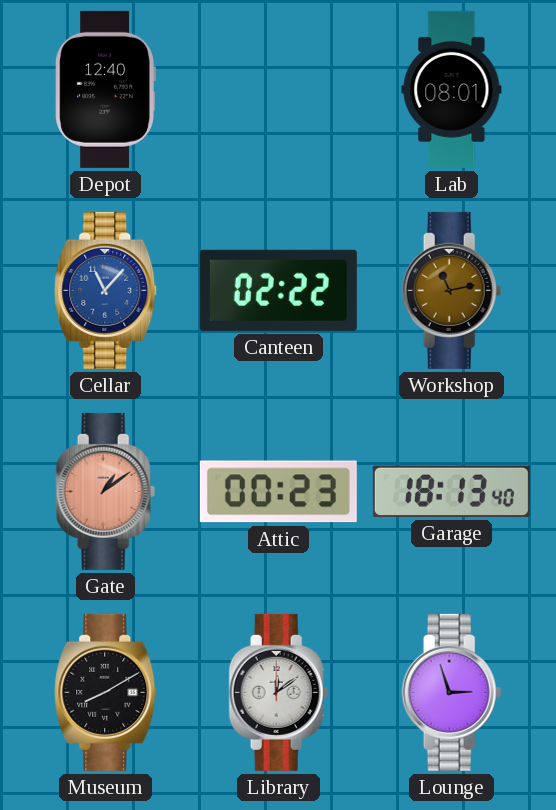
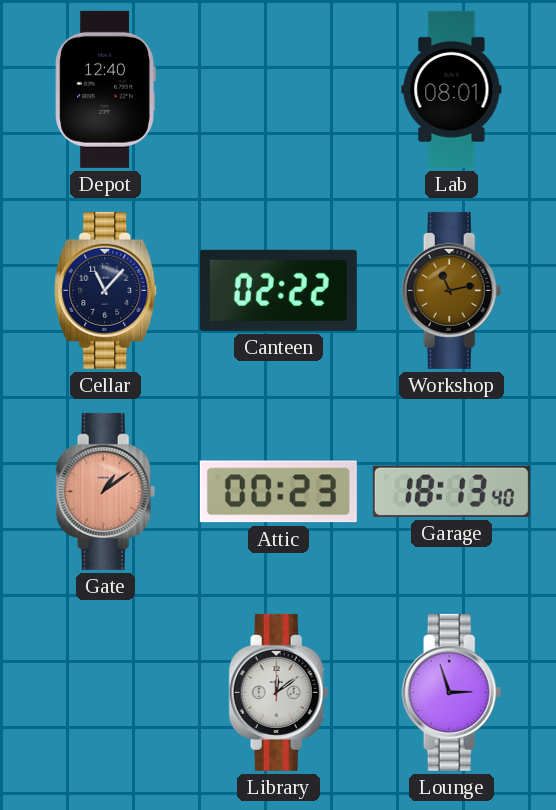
Cellar dial: blue -> navy (106, 290)
Museum: 8:10 -> none (106, 692)
